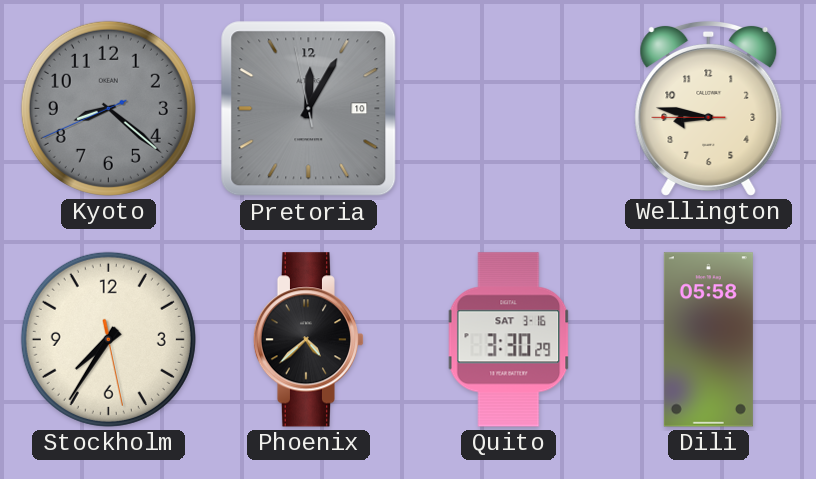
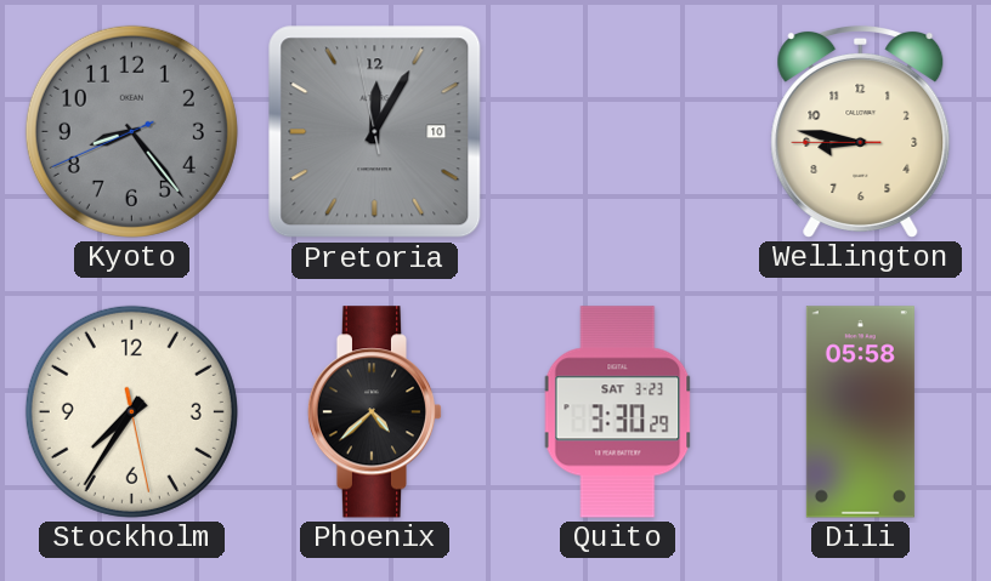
Kyoto: 8:21 -> 8:23 (131, 131)
Quito date: SAT 3-16 -> SAT 3-23 (618, 412)
